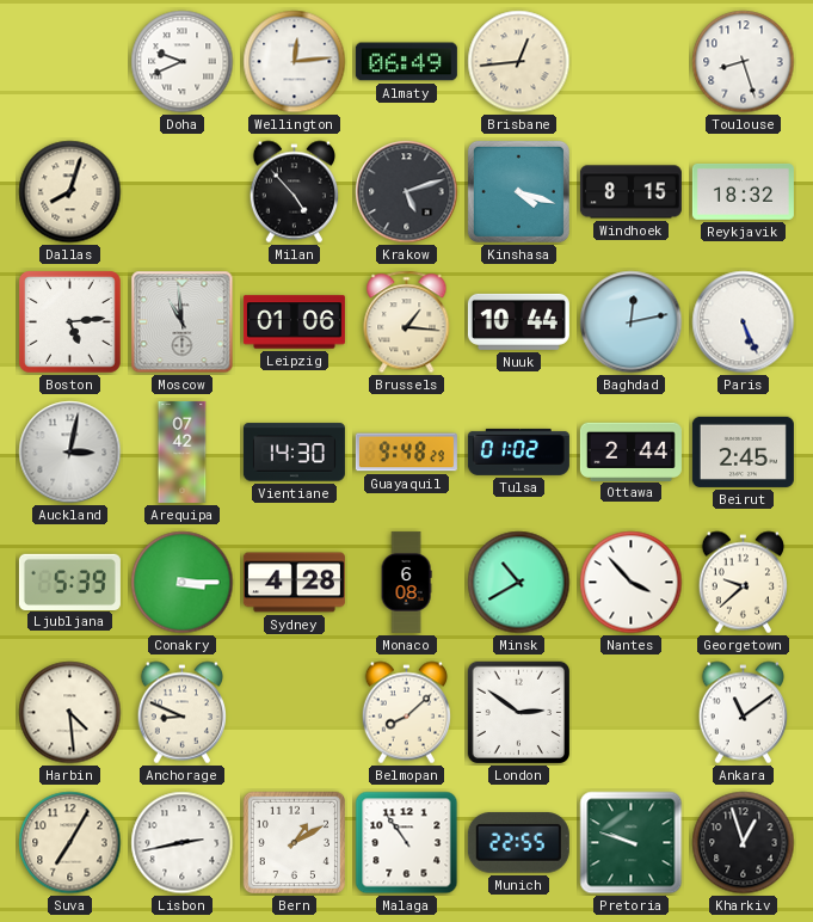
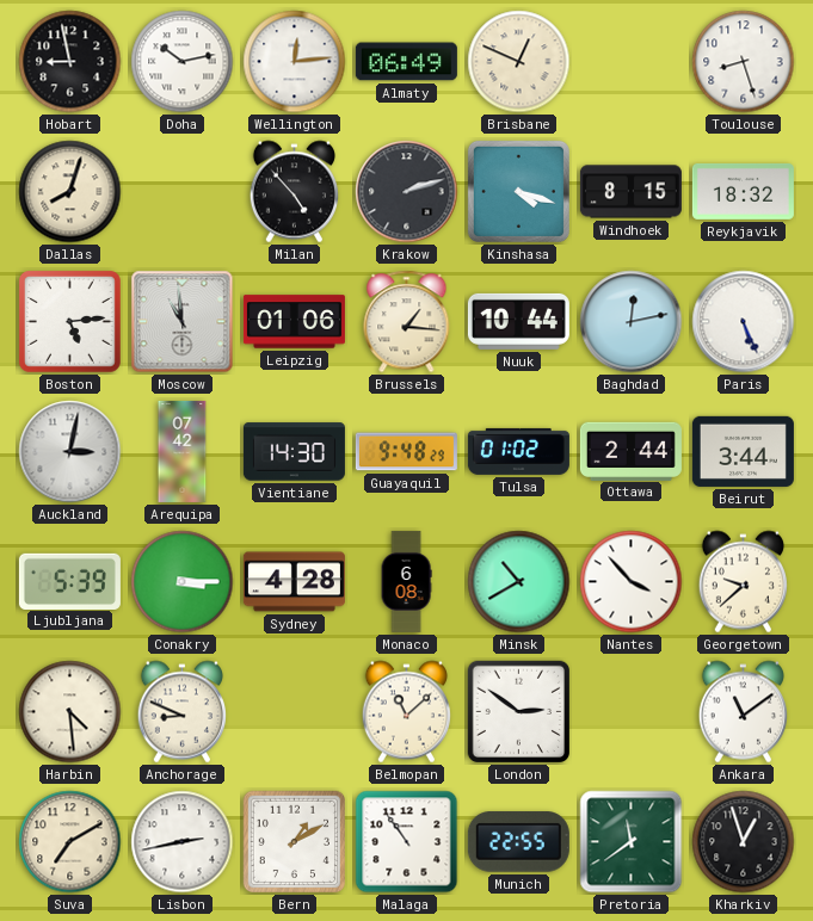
Hobart: none -> 8:58 (70, 62)
Doha: 9:41 -> 10:13 (183, 62)
Brisbane: 12:44 -> 12:49 (519, 62)
Krakow: 5:12 -> 2:12 (407, 192)
Beirut: 2:45 -> 3:44 (743, 451)
Belmopan: 8:08 -> 11:08 (406, 712)
Suva: 7:05 -> 7:10 (70, 842)
Pretoria: 9:48 -> 11:39 (632, 842)
